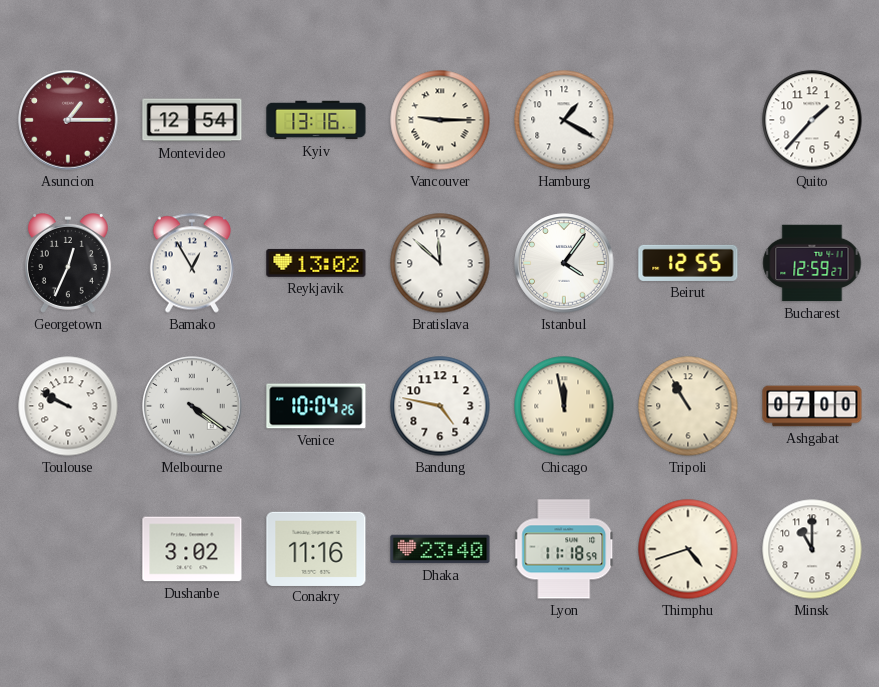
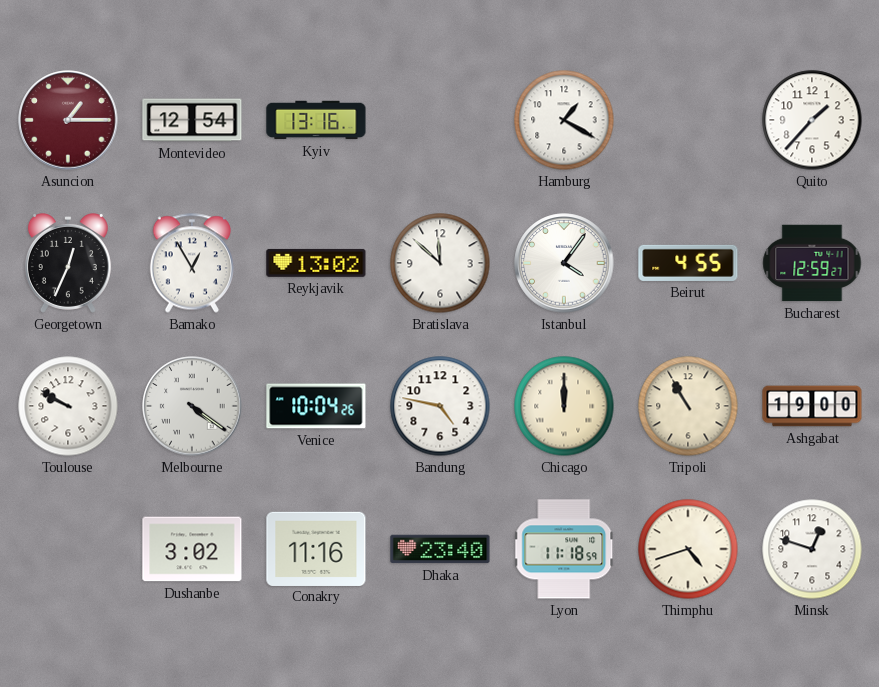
Vancouver: 9:15 -> none (440, 120)
Beirut: 12:55 -> 4:55 (688, 263)
Chicago: 11:58 -> 12:00 (564, 406)
Ashgabat: 07:00 -> 19:00 (812, 406)
Minsk: 11:00 -> 12:48 (812, 549)
